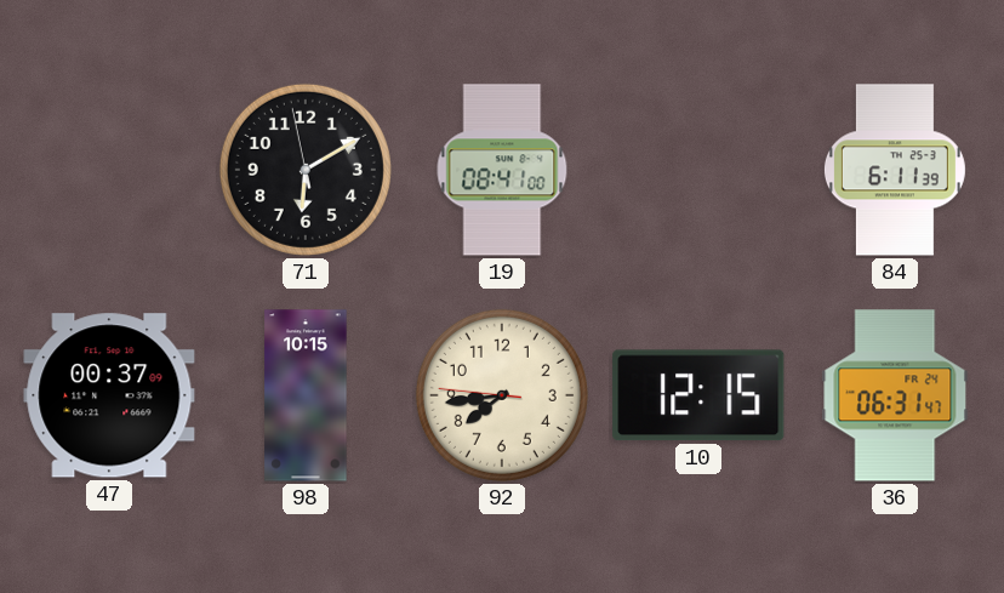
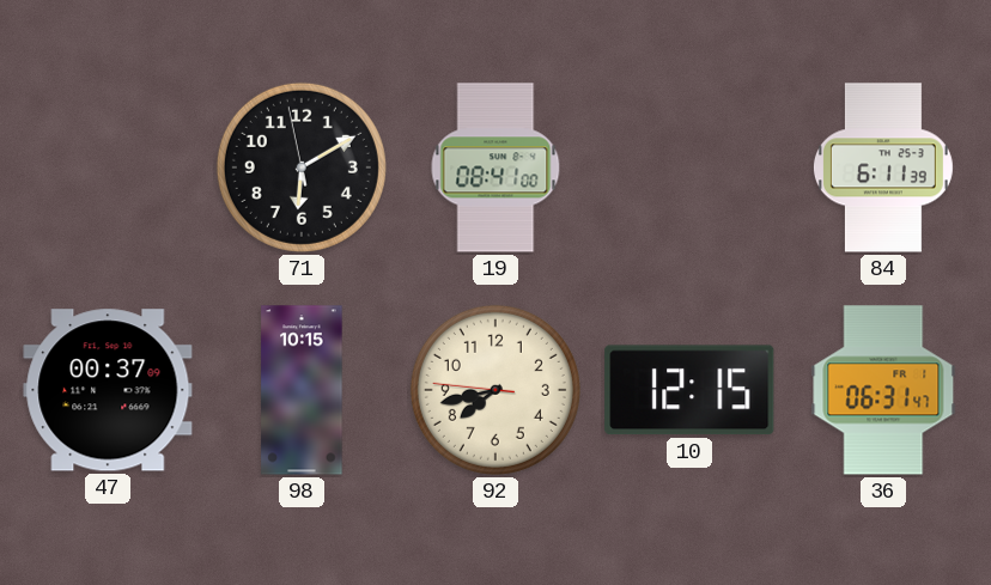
92: 7:43 -> 7:42 (495, 390)
36 date: FR 24 -> FR 1 (883, 390)
